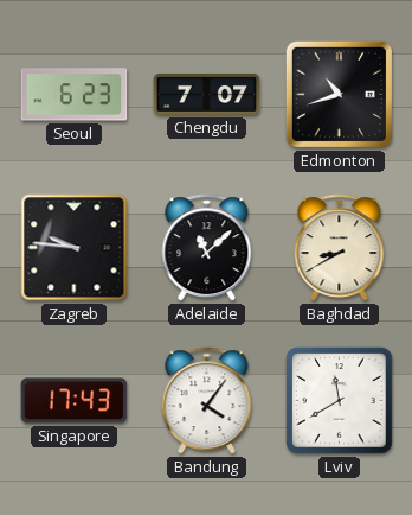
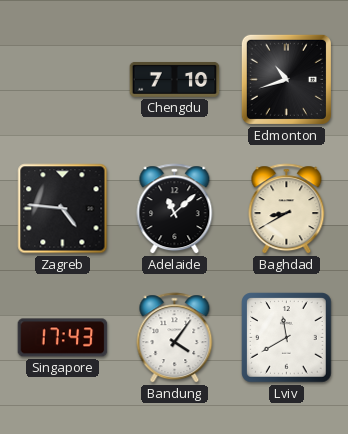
Seoul: 6:23 -> none (75, 95)
Chengdu: 7:07 -> 7:10 (175, 79)
Zagreb: 9:46 -> 4:46 (63, 209)
